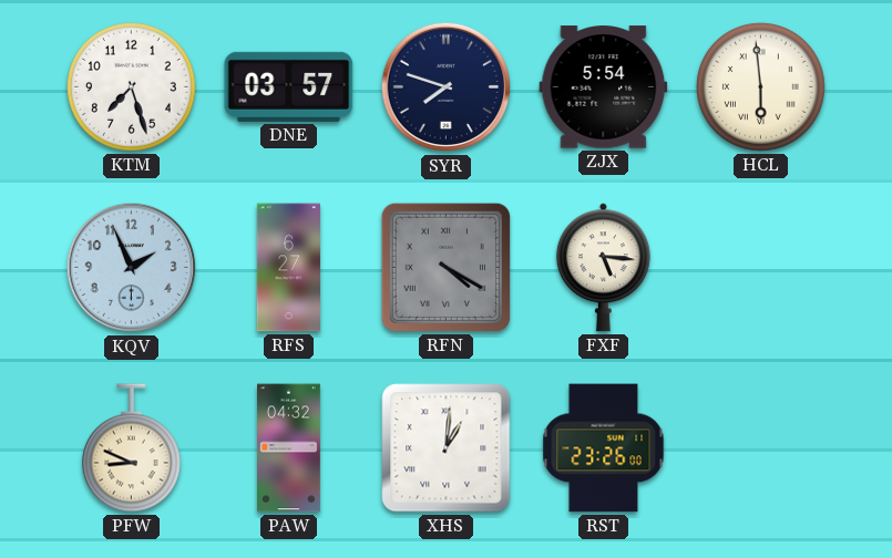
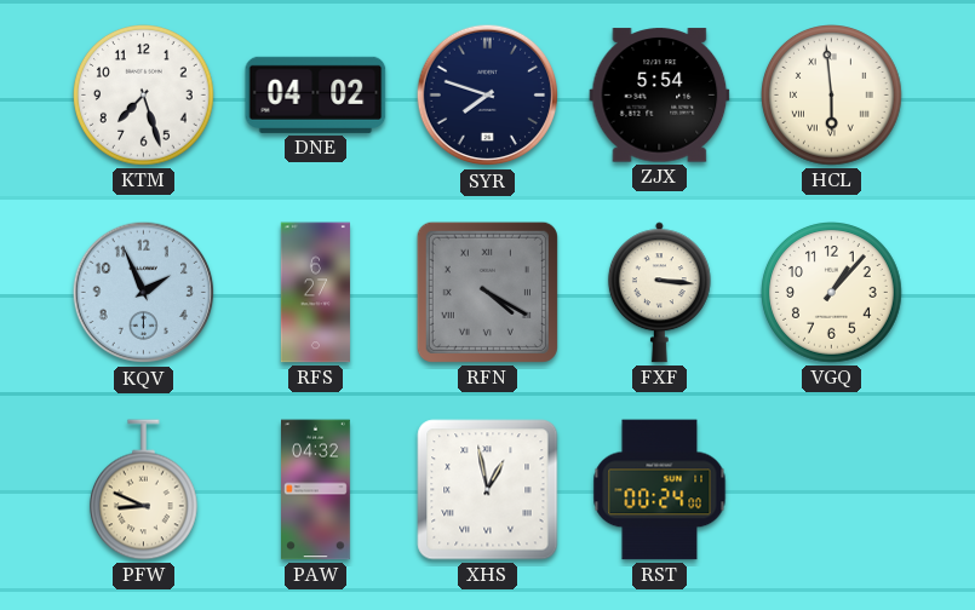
DNE: 03:57 -> 04:02 (316, 94)
FXF: 5:16 -> 3:16 (659, 293)
VGQ: none -> 1:07 (832, 293)
XHS: 1:01 -> 12:58 (488, 490)
RST: 23:26 -> 00:24 (660, 490)
